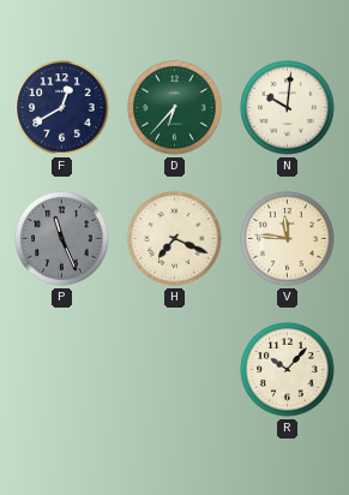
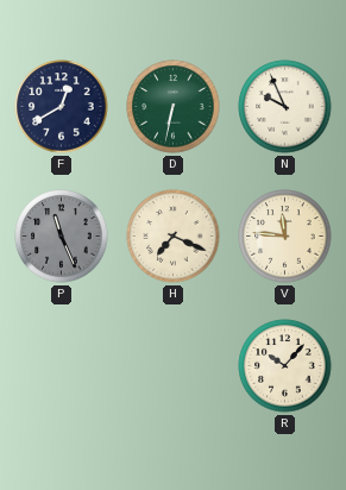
D: 6:37 -> 6:32 (174, 107)
N: 10:01 -> 9:56 (285, 107)
